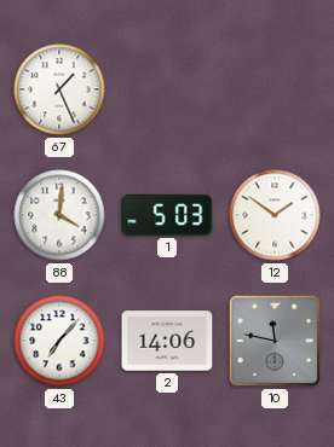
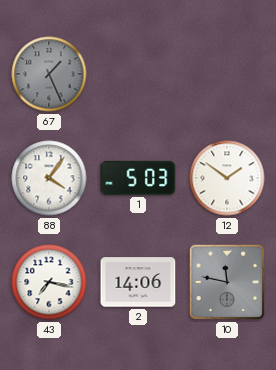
67 dial: white -> grey (49, 74)
88: 4:01 -> 4:06 (49, 178)
43: 7:07 -> 7:17 (49, 282)
